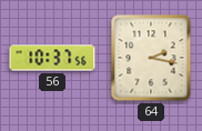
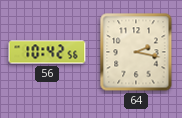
56: 10:37 -> 10:42 (47, 52)
